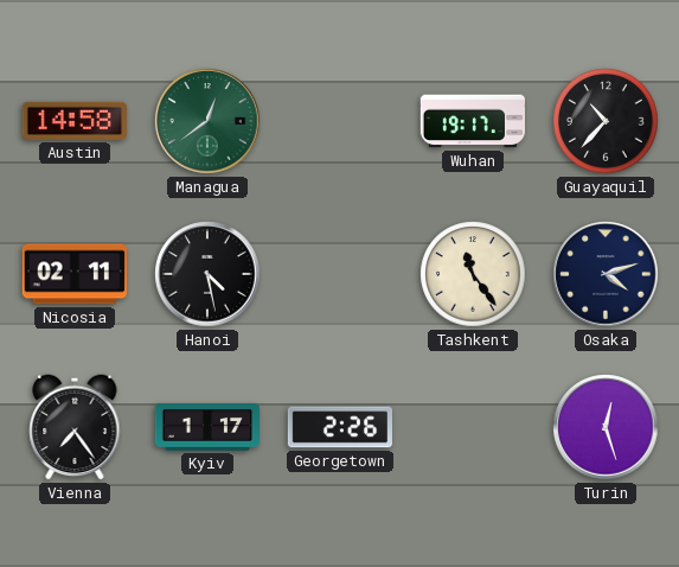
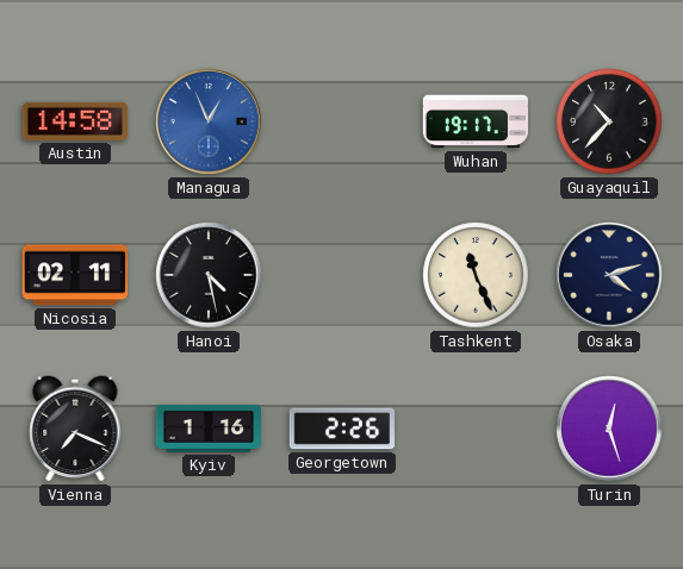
Managua: 12:39 -> 12:56 (209, 121)
Managua dial: green -> blue (209, 121)
Tashkent: 11:24 -> 11:26 (476, 275)
Vienna: 7:24 -> 7:19 (75, 429)
Kyiv: 1:17 -> 1:16 (207, 429)
